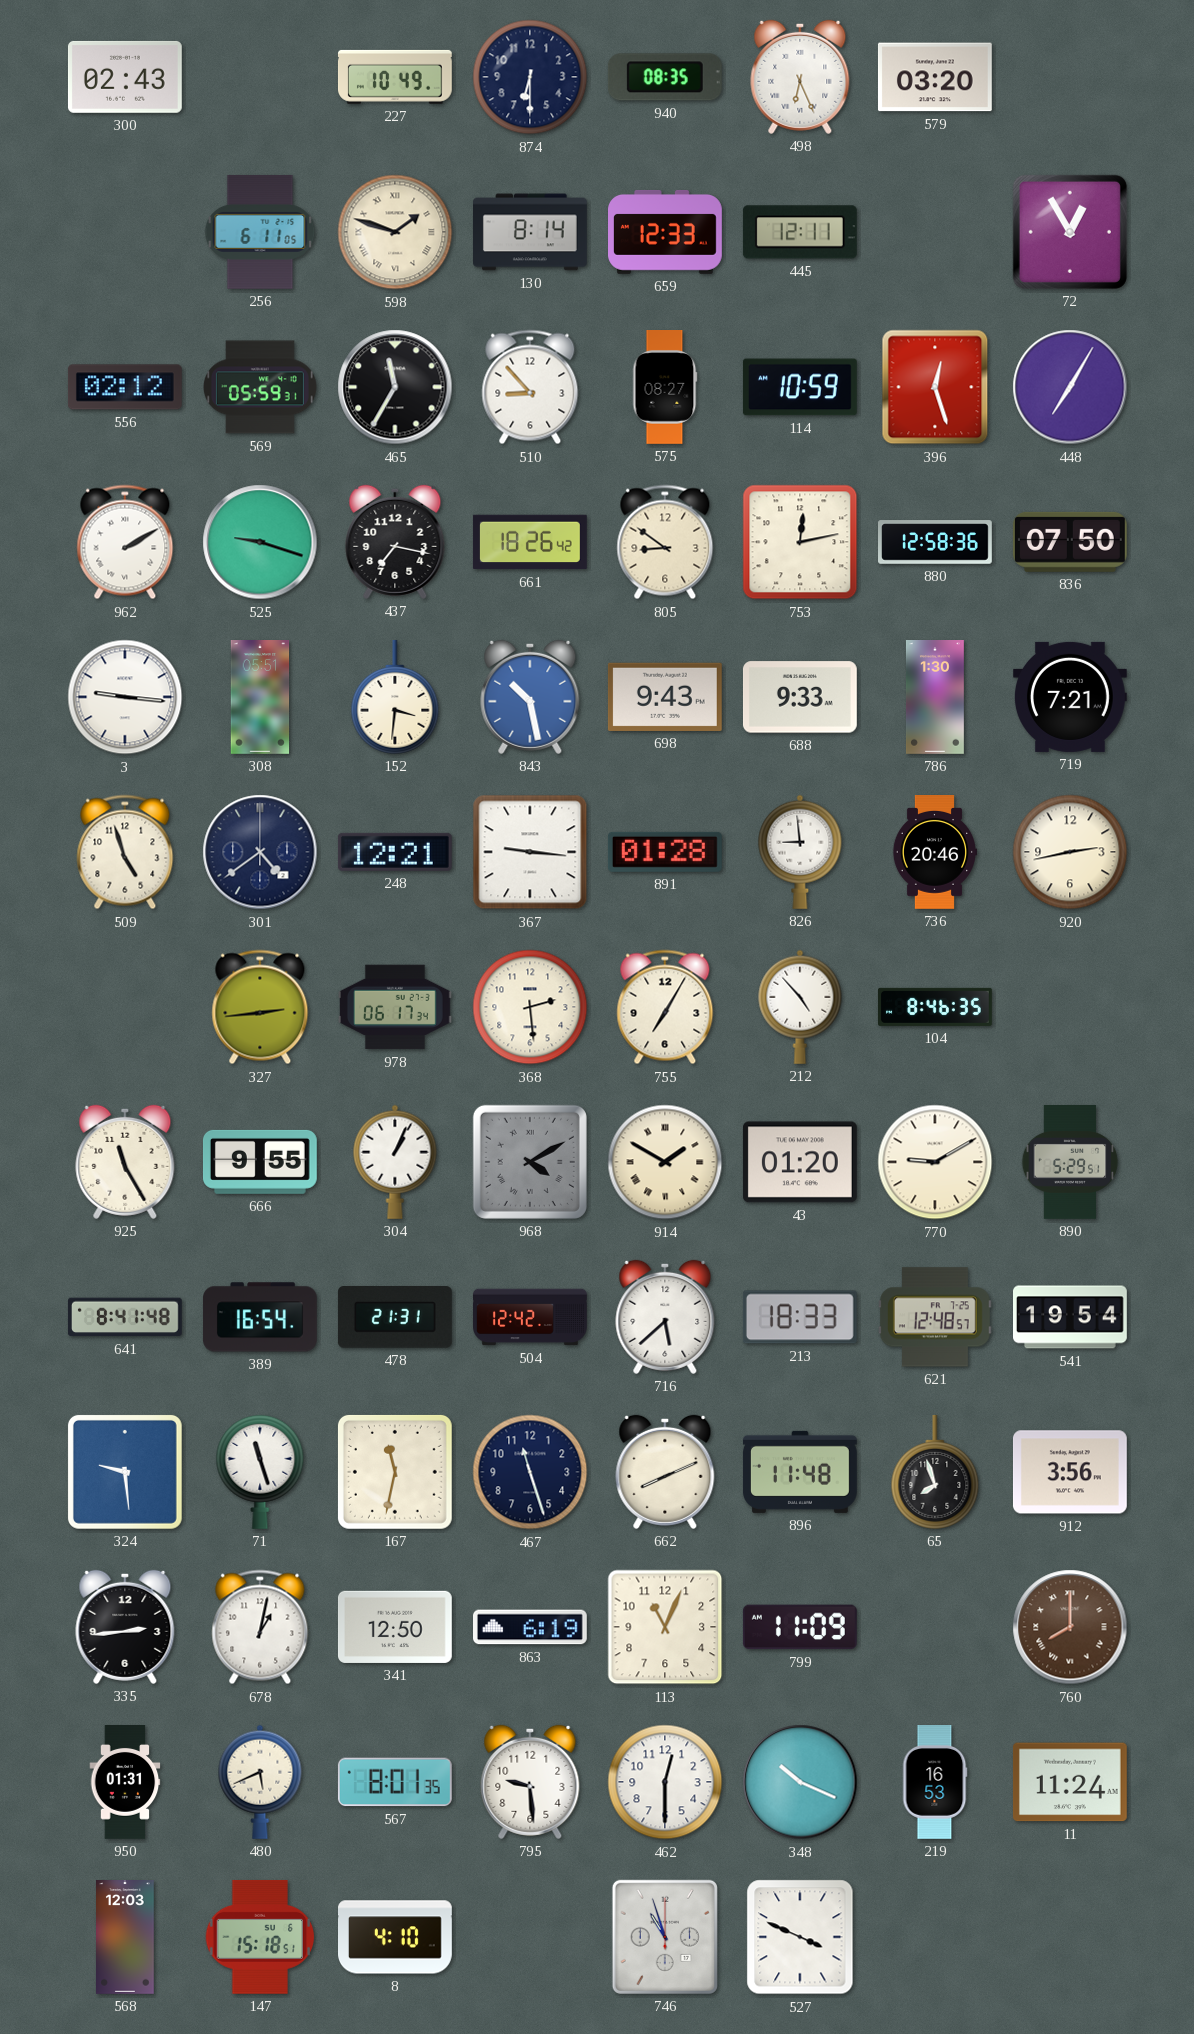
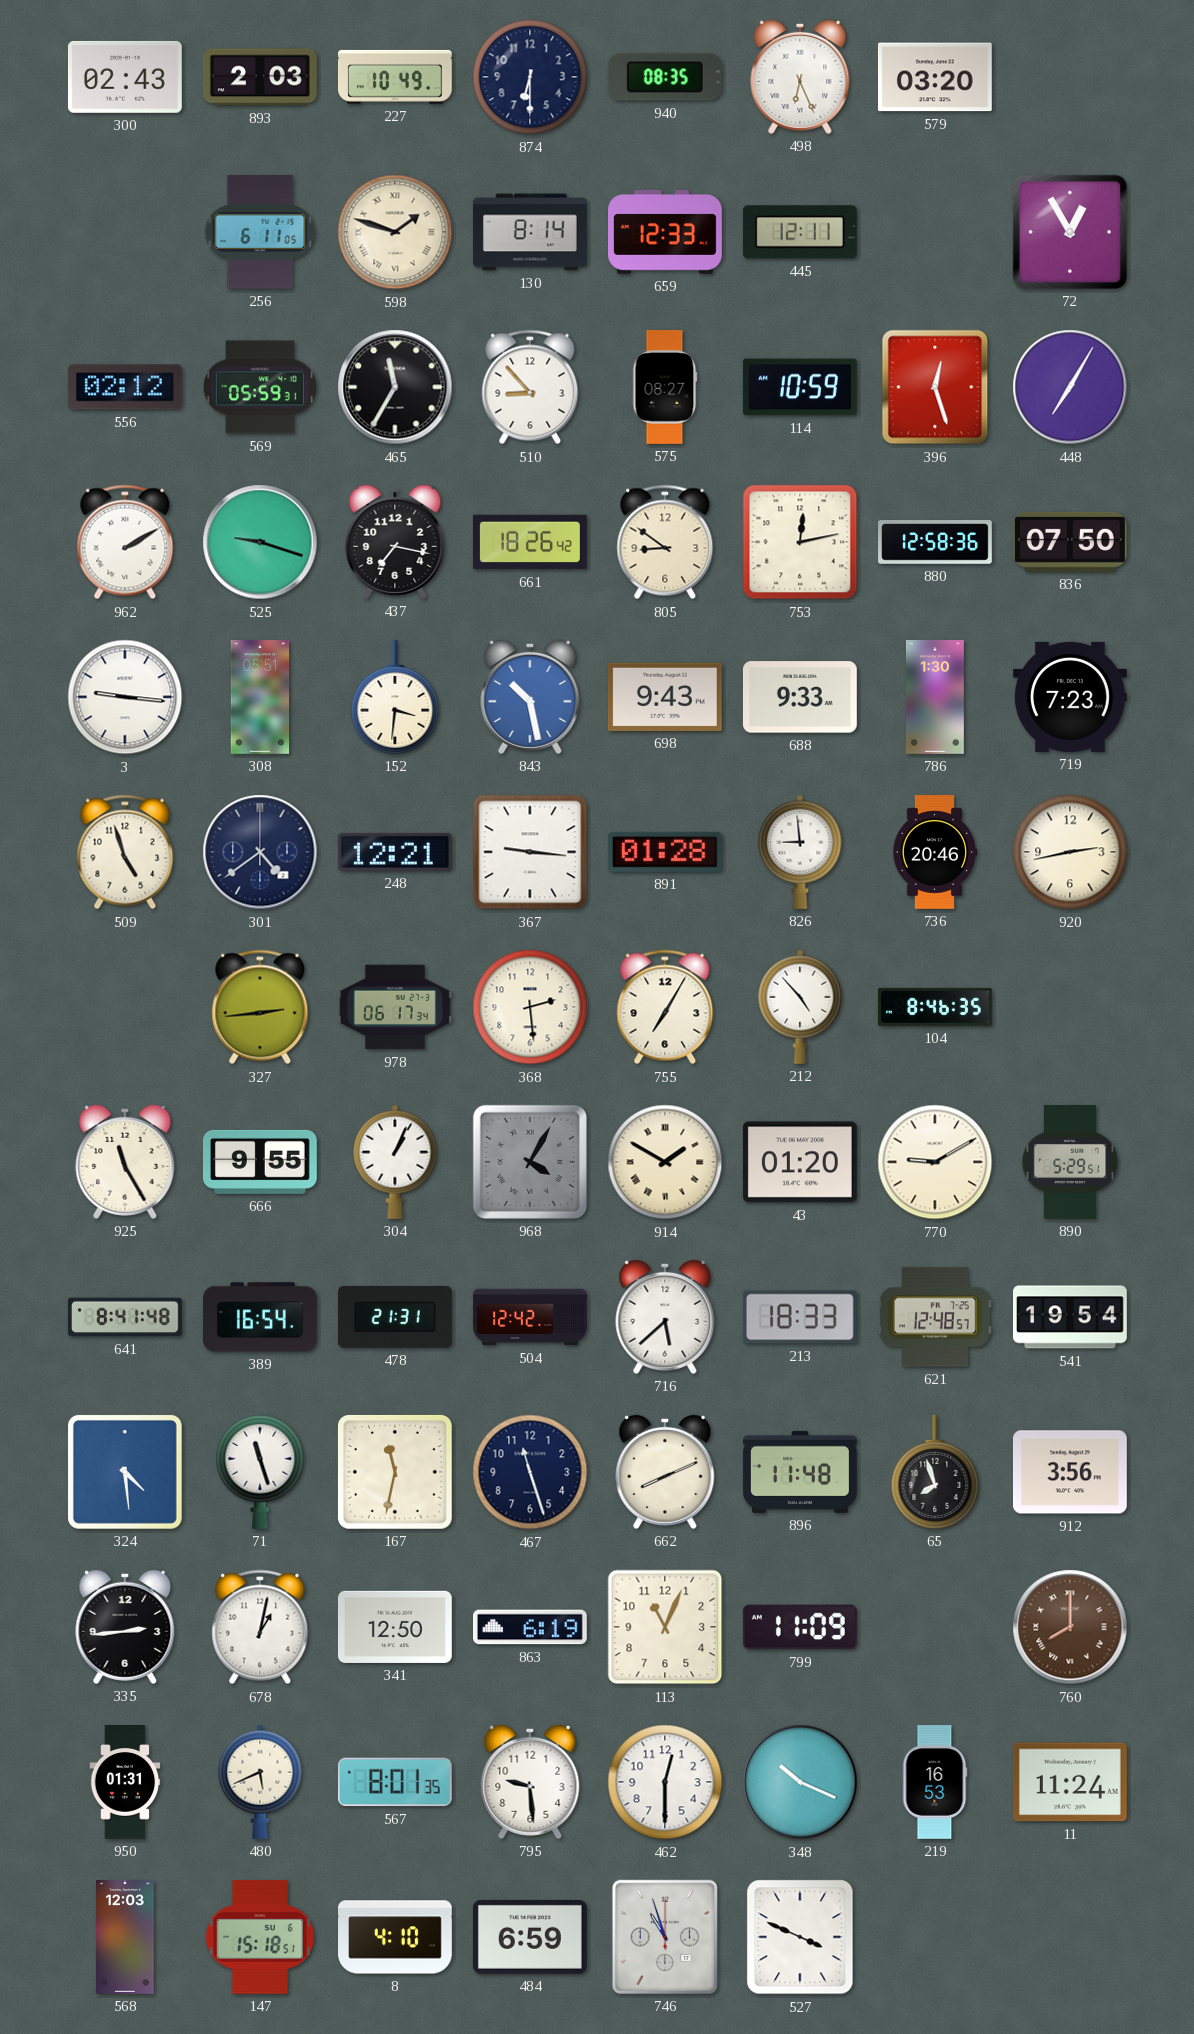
893: none -> 2:03 (260, 77)
719: 7:21 -> 7:23 (1070, 697)
968: 4:10 -> 4:05 (530, 1162)
324: 9:29 -> 4:29 (125, 1472)
484: none -> 6:59 (530, 1937)
